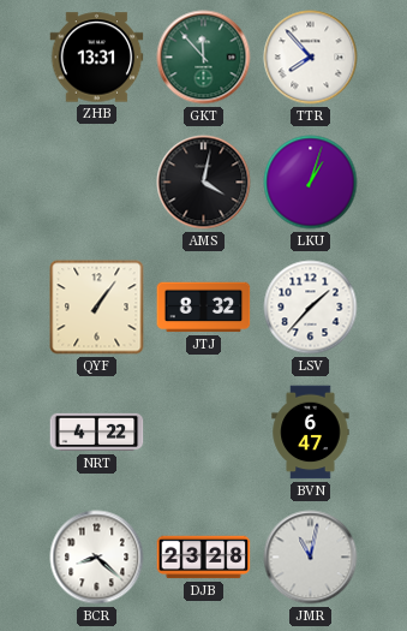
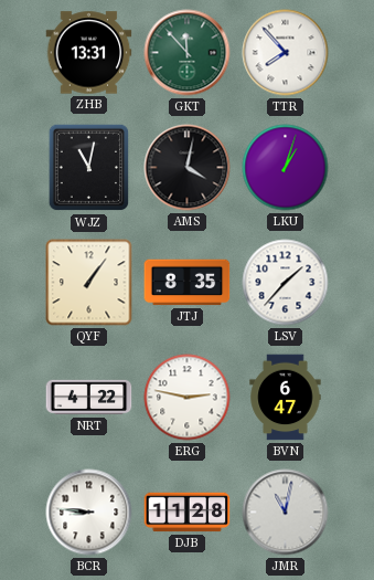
WJZ: none -> 11:02 (89, 168)
JTJ: 8:32 -> 8:35 (188, 283)
ERG: none -> 2:47 (188, 398)
BCR: 8:22 -> 8:46 (89, 513)
DJB: 23:28 -> 11:28 (188, 513)
